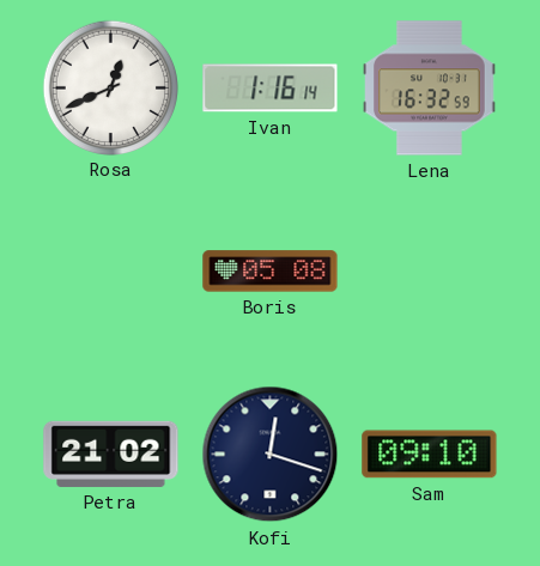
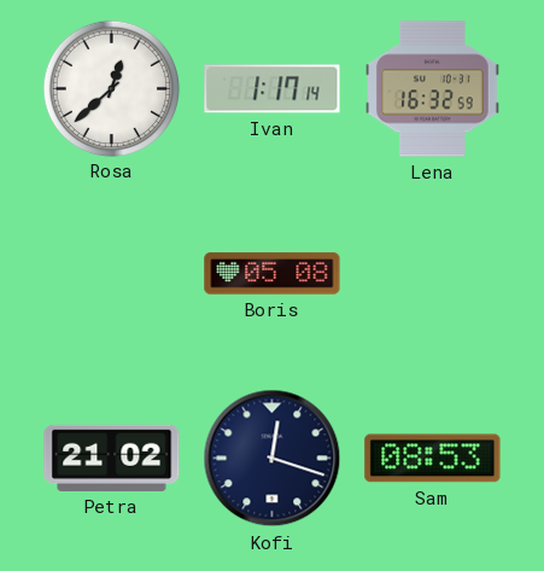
Rosa: 12:41 -> 12:38 (111, 88)
Ivan: 1:16 -> 1:17 (273, 89)
Sam: 09:10 -> 08:53 (433, 459)
